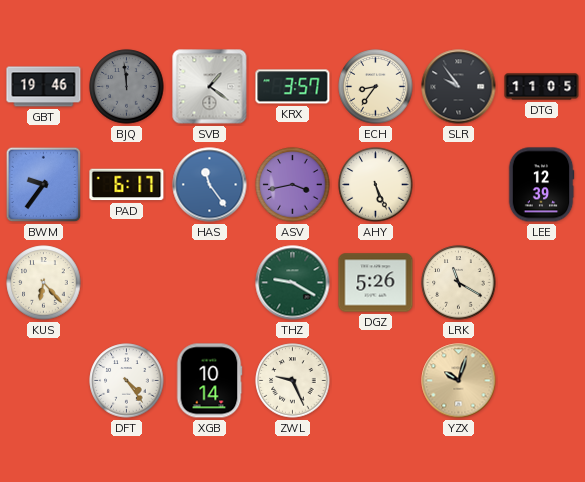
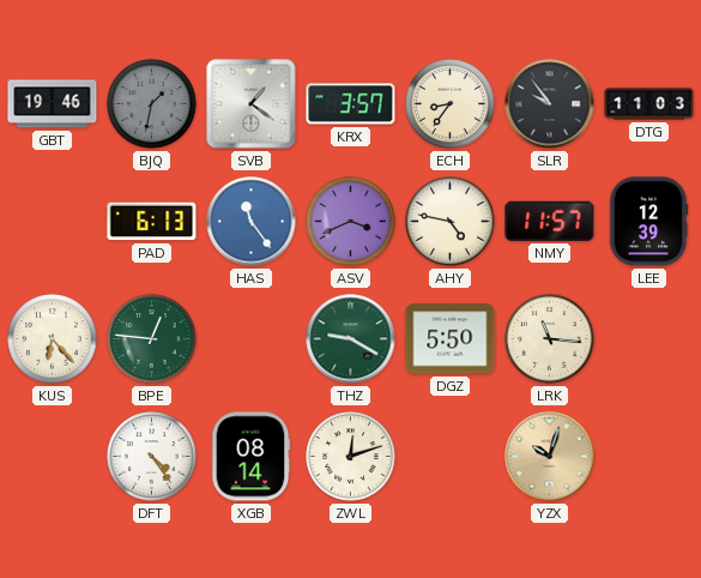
BJQ: 11:59 -> 1:32 (152, 104)
DTG: 11:05 -> 11:03 (649, 104)
BWM: 9:36 -> none (44, 185)
PAD: 6:17 -> 6:13 (152, 222)
ASV: 3:43 -> 3:41 (351, 222)
AHY: 5:26 -> 4:47 (451, 222)
NMY: none -> 11:57 (550, 221)
BPE: none -> 12:46 (152, 339)
DGZ: 5:26 -> 5:50 (451, 339)
LRK: 11:20 -> 11:16 (550, 339)
XGB: 10:14 -> 08:14 (250, 457)
ZWL: 9:26 -> 12:12 (351, 457)
